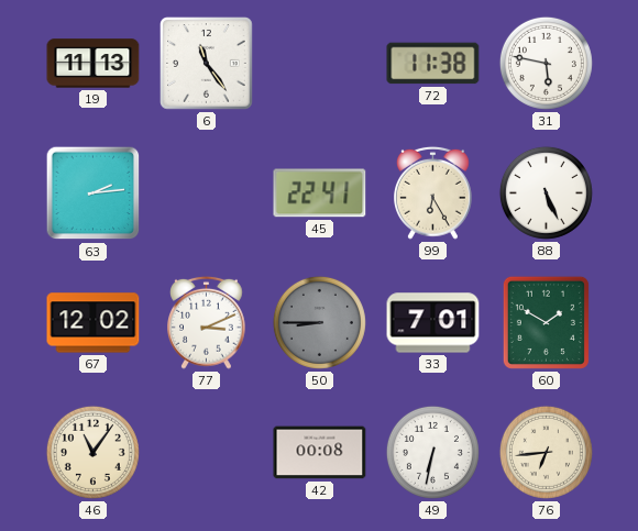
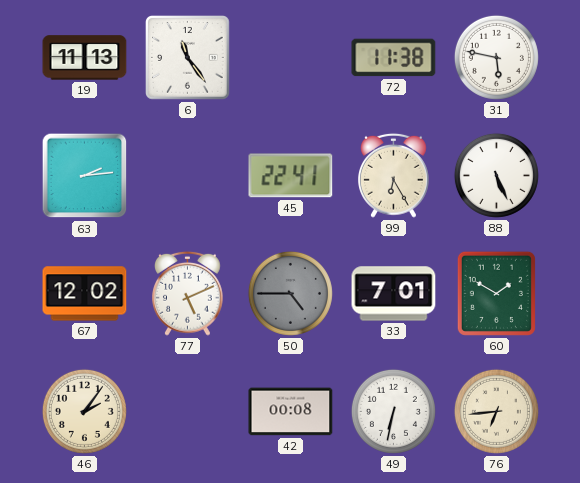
77: 3:11 -> 5:11 (188, 293)
50: 8:45 -> 4:45 (290, 293)
46: 11:06 -> 2:06 (84, 411)
